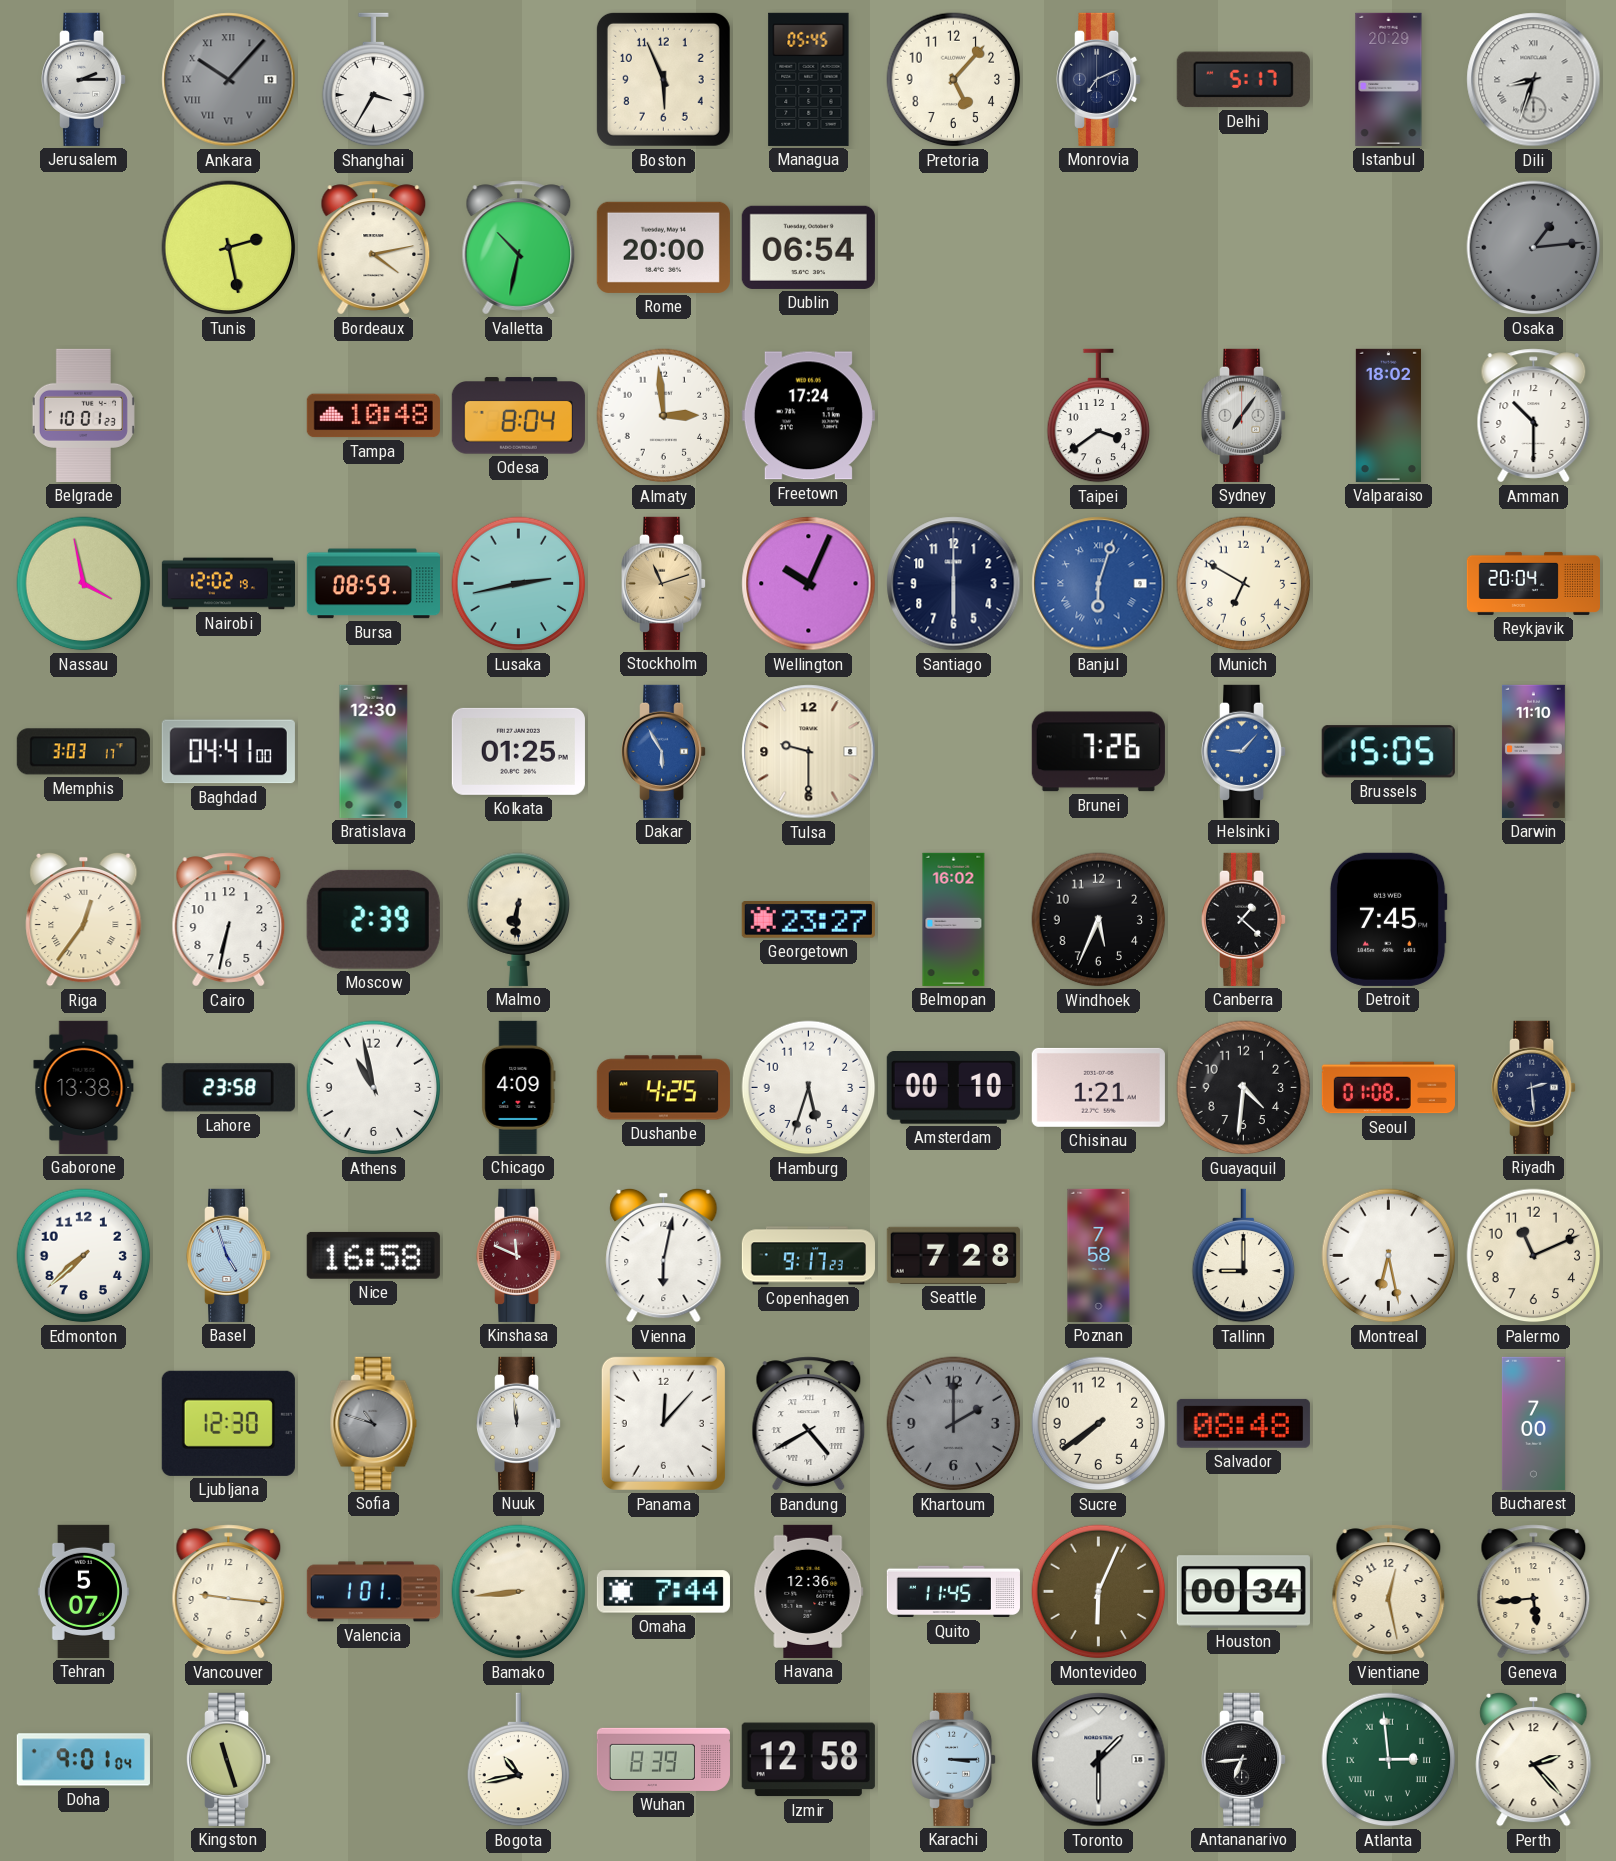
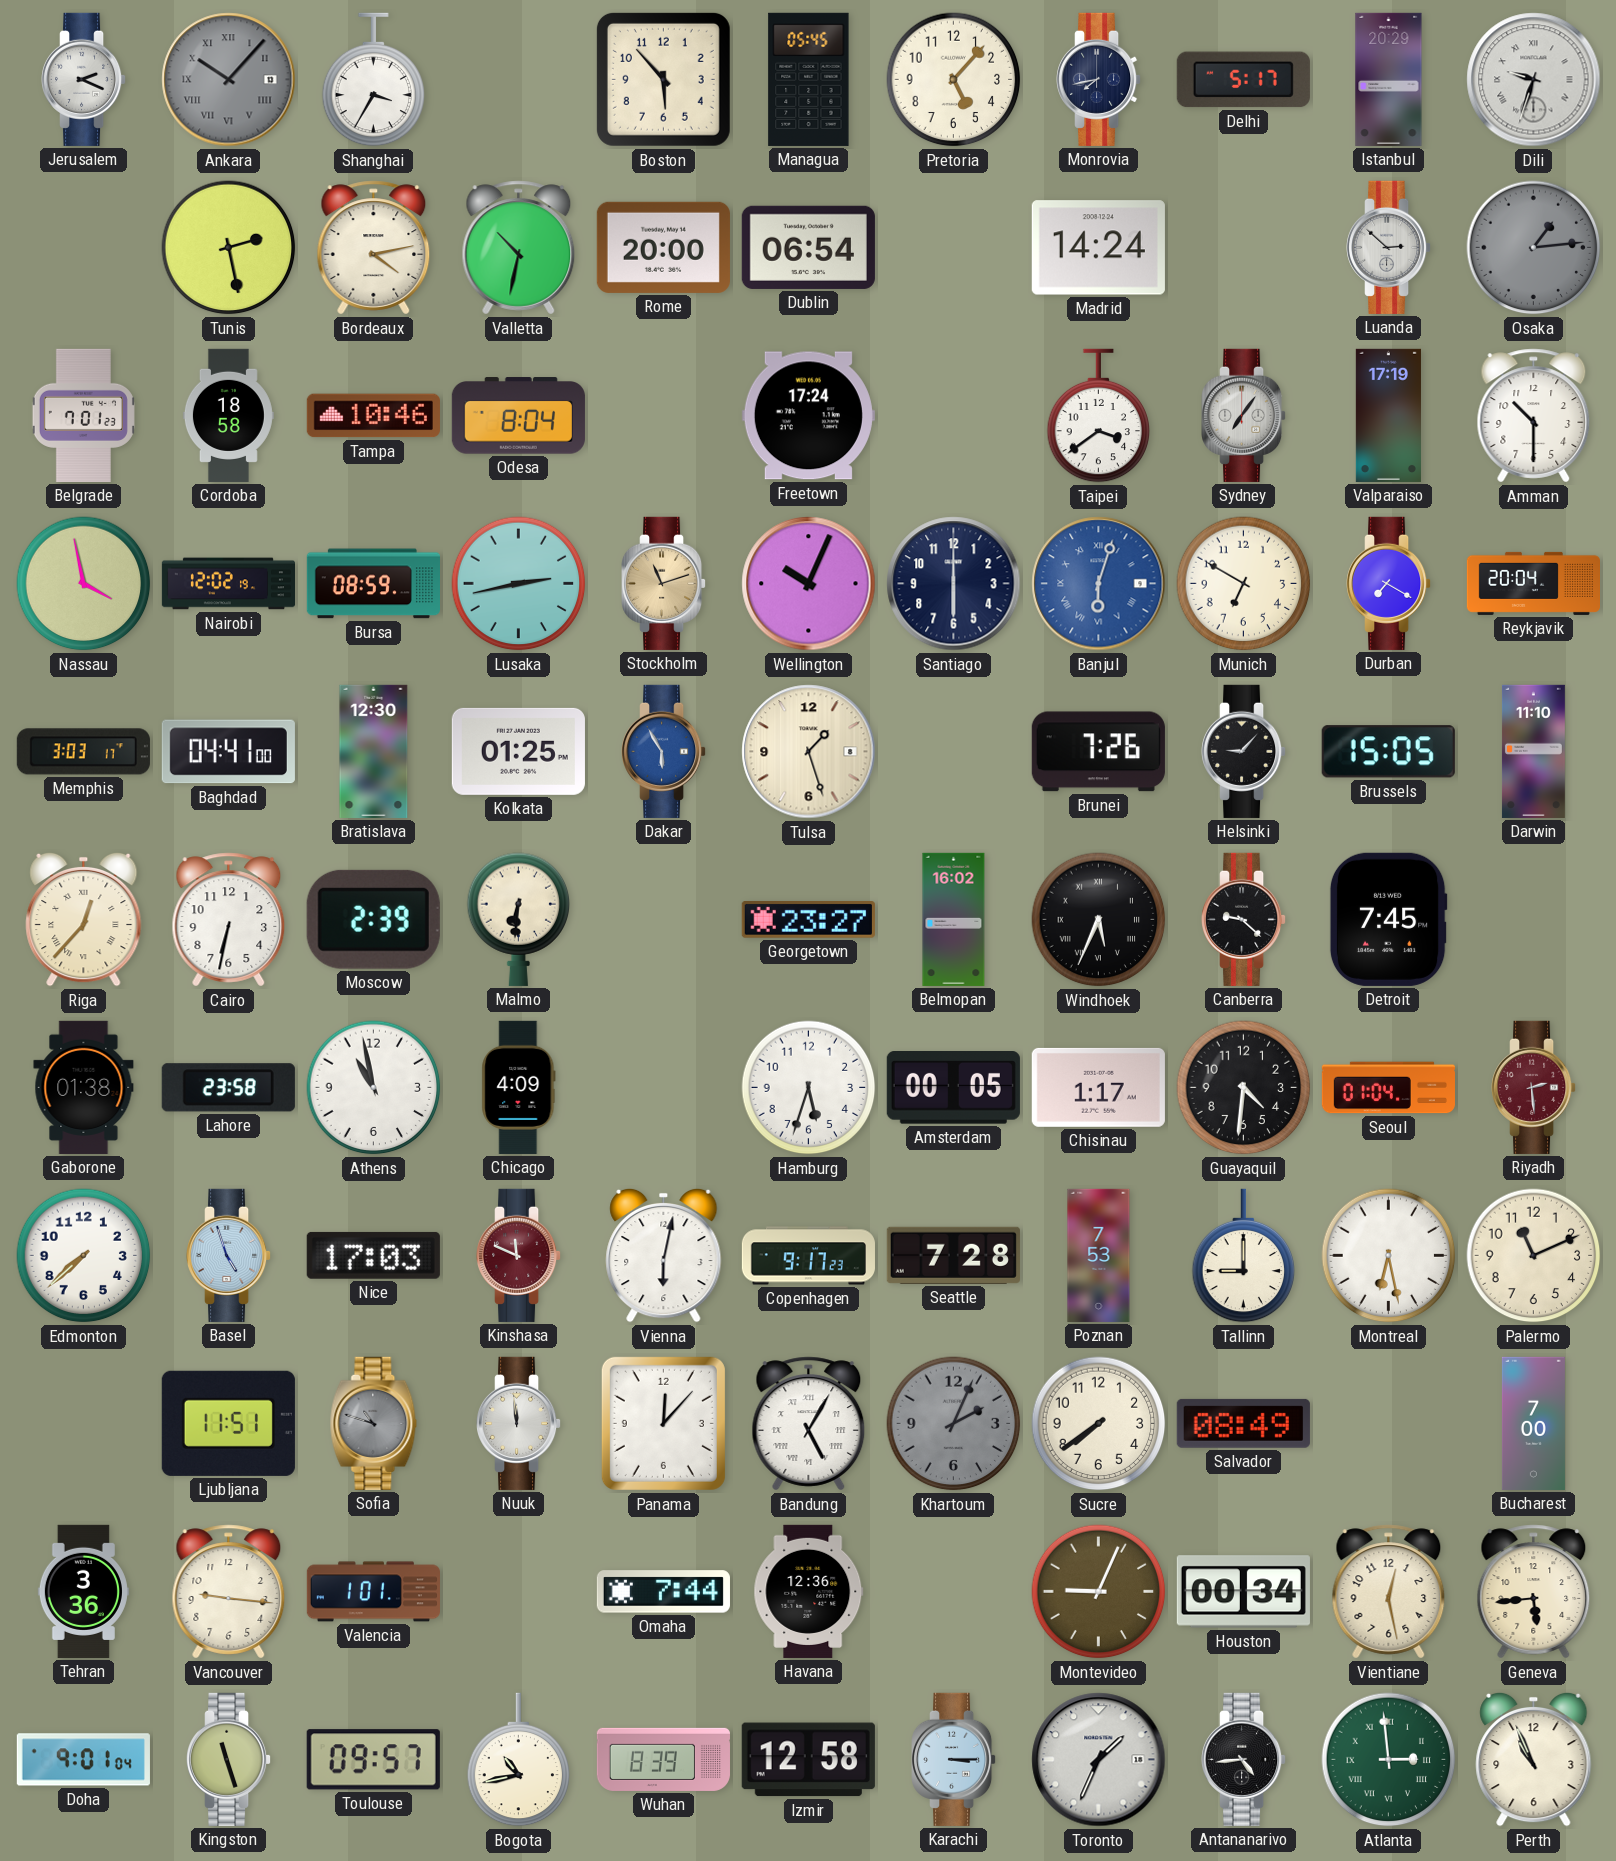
Jerusalem: 2:15 -> 2:19 (85, 79)
Boston: 5:56 -> 5:53 (663, 79)
Monrovia: 7:11 -> 7:43 (1100, 79)
Dili: 8:33 -> 9:33 (1534, 80)
Madrid: none -> 14:24 (1098, 248)
Luanda: none -> 2:52 (1390, 247)
Belgrade: 10:01 -> 7:01 (83, 415)
Cordoba: none -> 18:58 (228, 415)
Tampa: 10:48 -> 10:46 (373, 416)
Almaty: 2:59 -> none (664, 416)
Valparaiso: 18:02 -> 17:19 (1388, 415)
Durban: none -> 7:20 (1390, 583)
Tulsa: 9:30 -> 1:27 (809, 752)
Helsinki dial: blue -> black (1245, 751)
Riga: 12:36 -> 12:37 (84, 919)
Windhoek numerals: Arabic -> Roman (1099, 920)
Canberra: 1:22 -> 9:22 (1245, 919)
Gaborone: 13:38 -> 01:38 (84, 1087)
Dushanbe: 4:25 -> none (663, 1088)
Amsterdam: 00:10 -> 00:05 (953, 1088)
Chisinau: 1:21 -> 1:17 (1098, 1087)
Seoul: 01:08 -> 01:04 (1388, 1088)
Riyadh dial: navy -> burgundy (1535, 1087)
Nice: 16:58 -> 17:03 (373, 1255)
Poznan: 7:58 -> 7:53 (1099, 1255)
Ljubljana: 12:30 -> 11:51 (228, 1423)
Bandung: 4:40 -> 5:05 (809, 1424)
Khartoum: 2:00 -> 2:04 (954, 1424)
Salvador: 08:48 -> 08:49 (1243, 1423)
Tehran: 5:07 -> 3:36 (83, 1591)
Bamako: 8:44 -> none (519, 1592)
Quito: 11:45 -> none (953, 1592)
Montevideo: 6:04 -> 9:04 (1099, 1592)
Toulouse: none -> 09:57 (373, 1760)
Toronto: 1:30 -> 1:34 (1099, 1760)
Antananarivo: 6:44 -> 4:44 (1245, 1759)
Perth: 2:23 -> 10:56 (1534, 1759)
